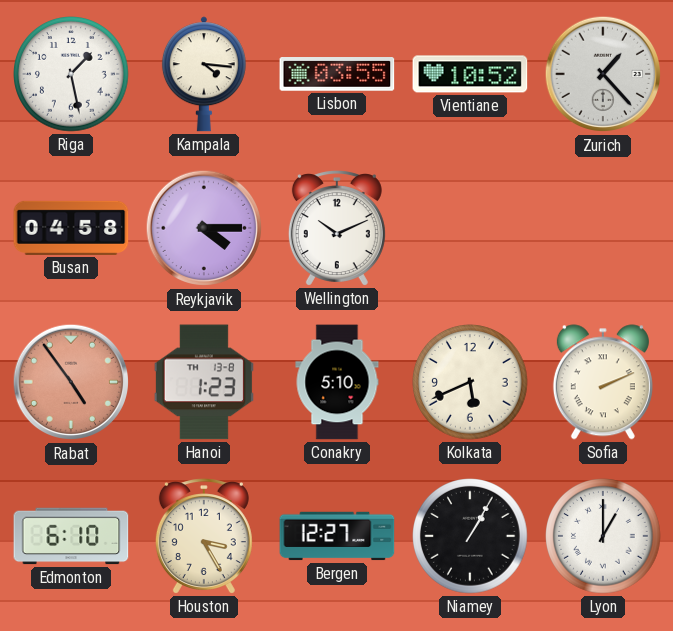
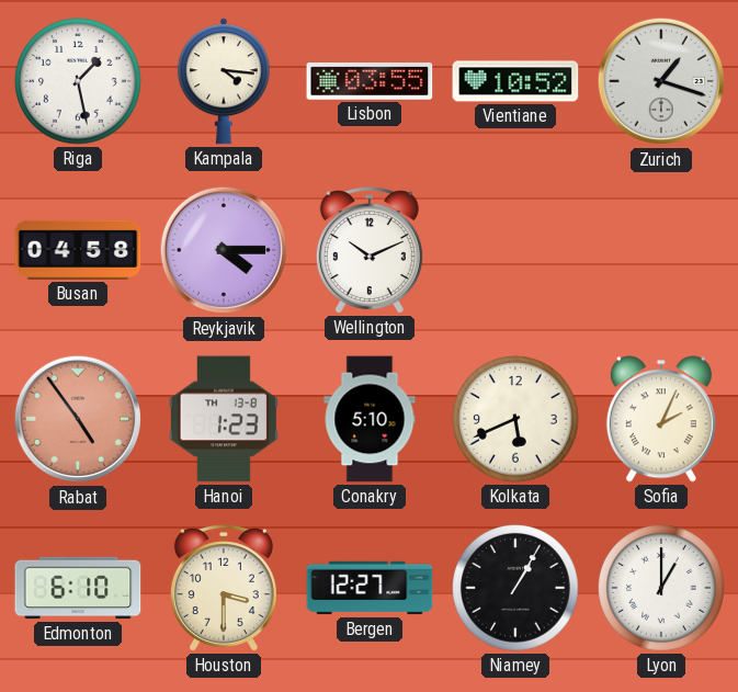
Zurich: 1:23 -> 1:18 (661, 81)
Sofia: 2:11 -> 2:04 (661, 419)
Houston: 3:25 -> 3:30 (224, 588)
